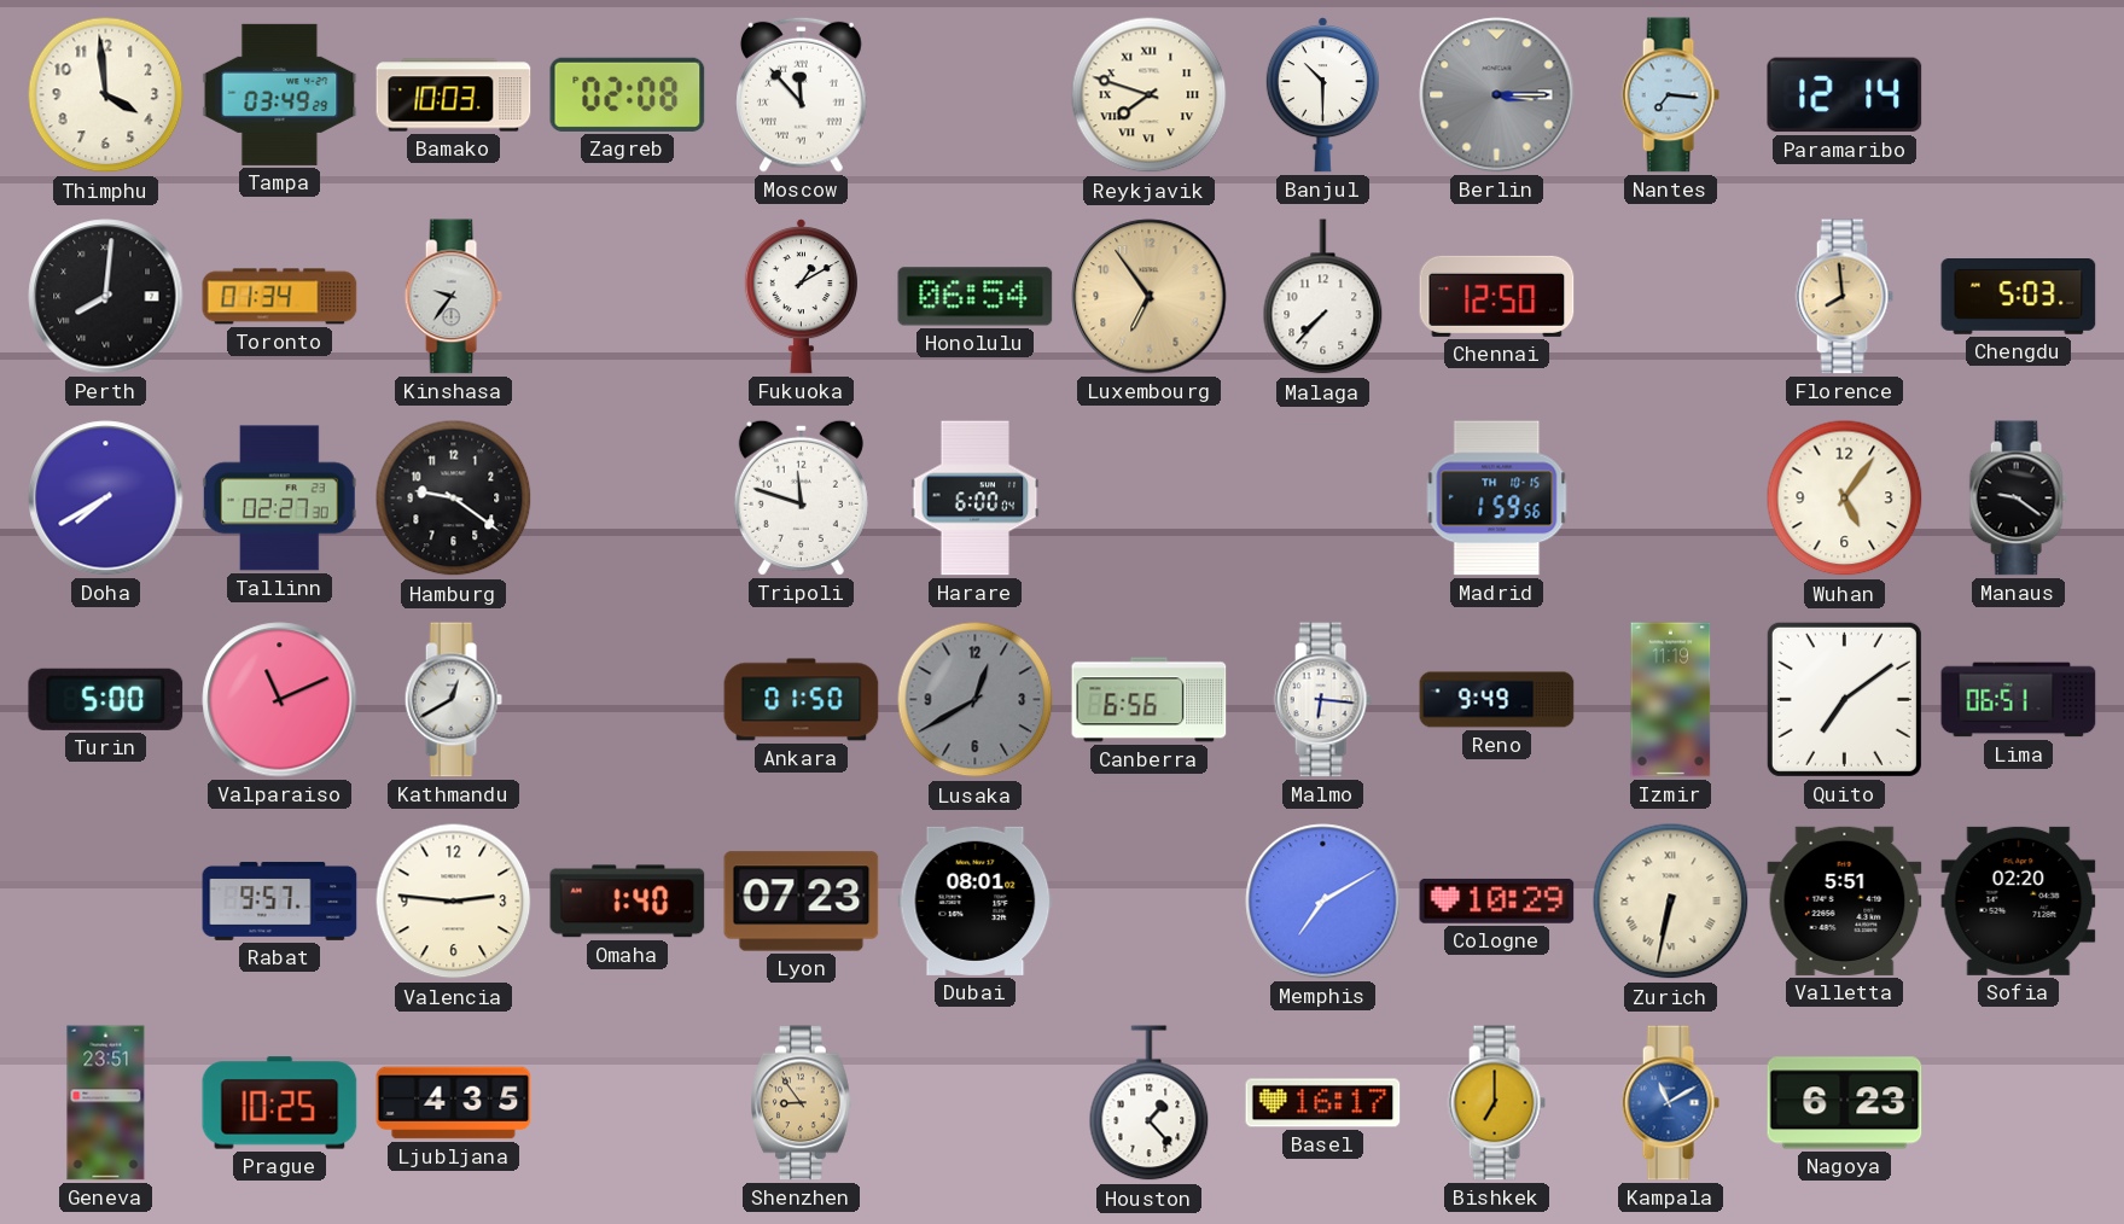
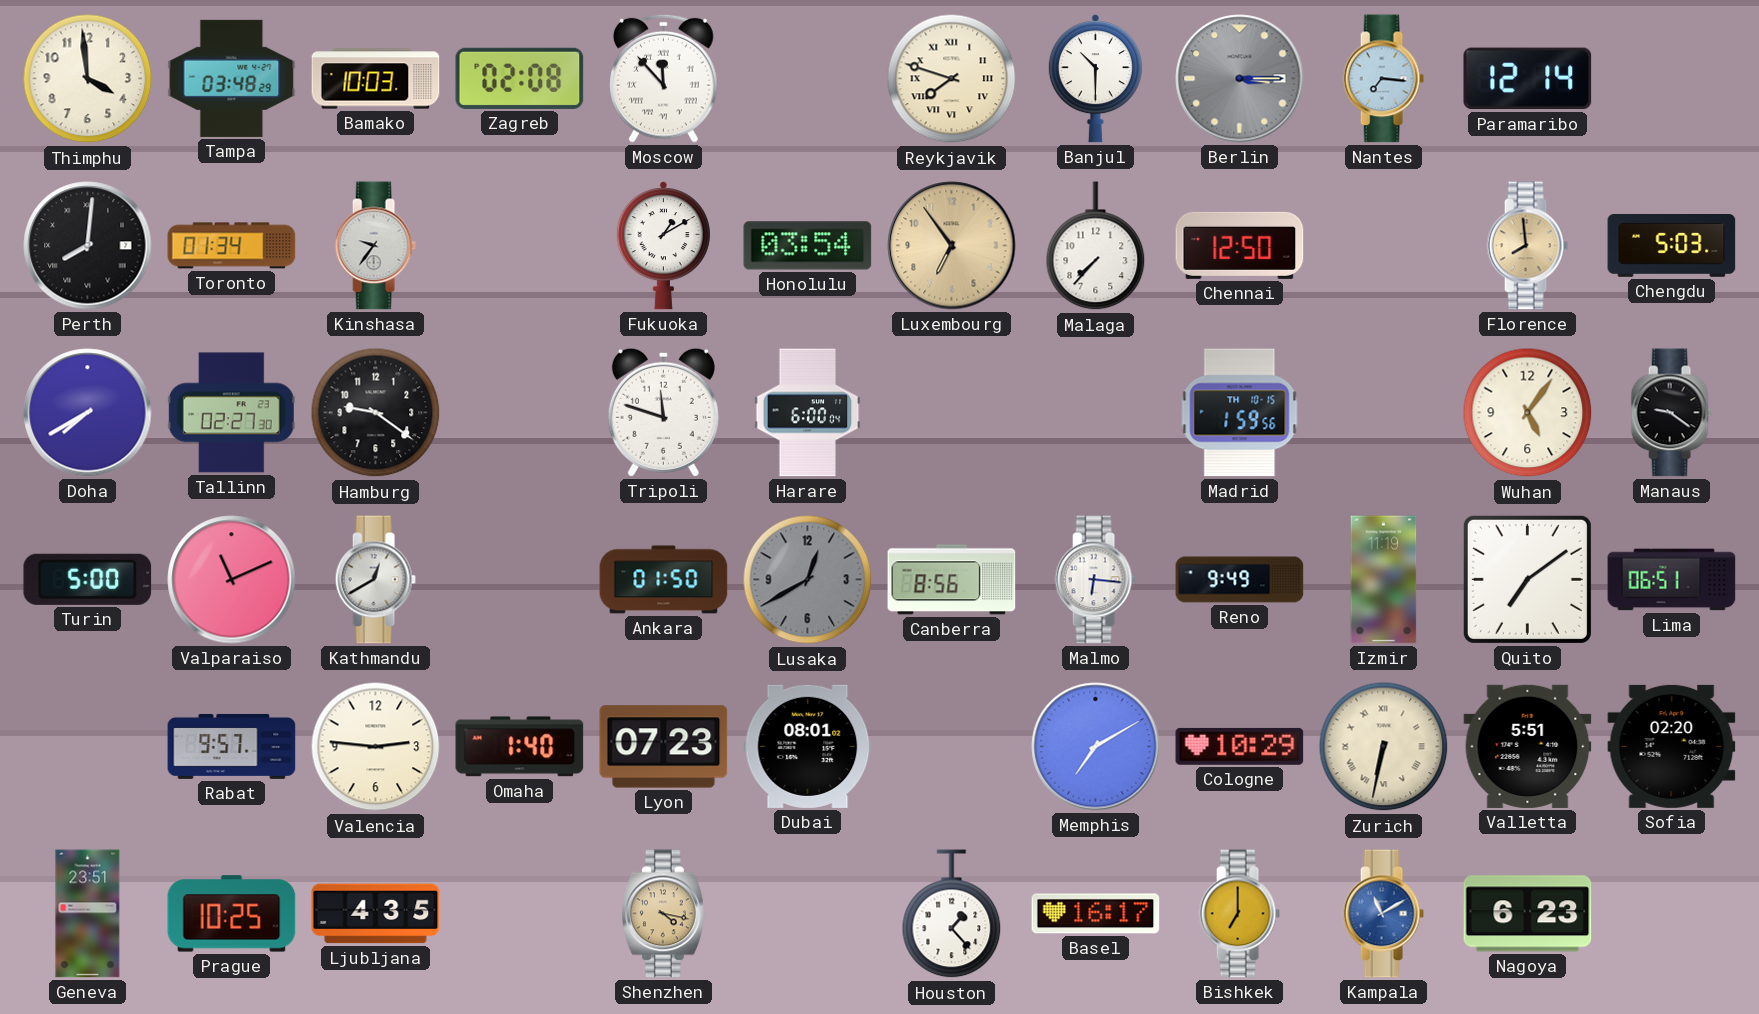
Tampa: 03:49 -> 03:48 (232, 78)
Honolulu: 06:54 -> 03:54 (808, 246)
Canberra: 6:56 -> 8:56 (952, 580)
Shenzhen: 8:54 -> 4:17 (664, 914)
